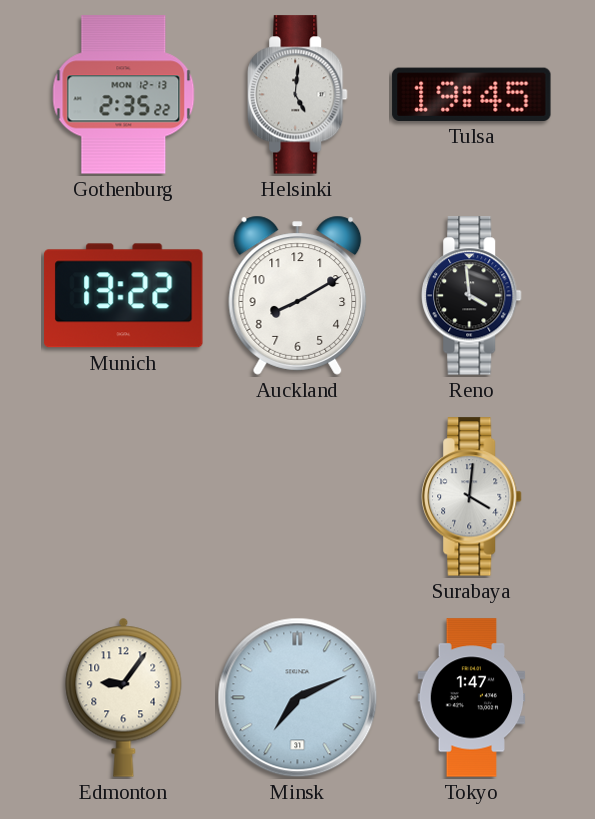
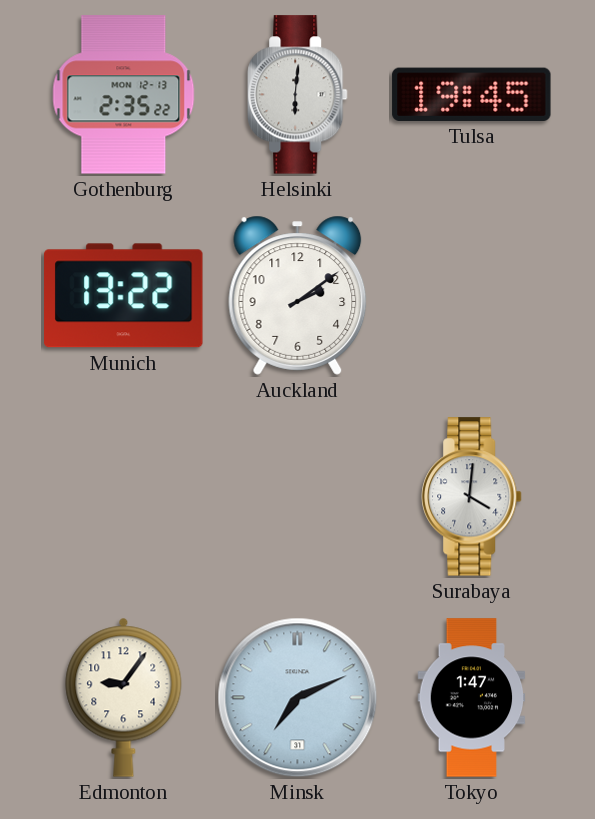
Helsinki: 5:01 -> 6:01 (298, 95)
Auckland: 8:10 -> 2:09 (298, 295)
Reno: 3:59 -> none (472, 296)
